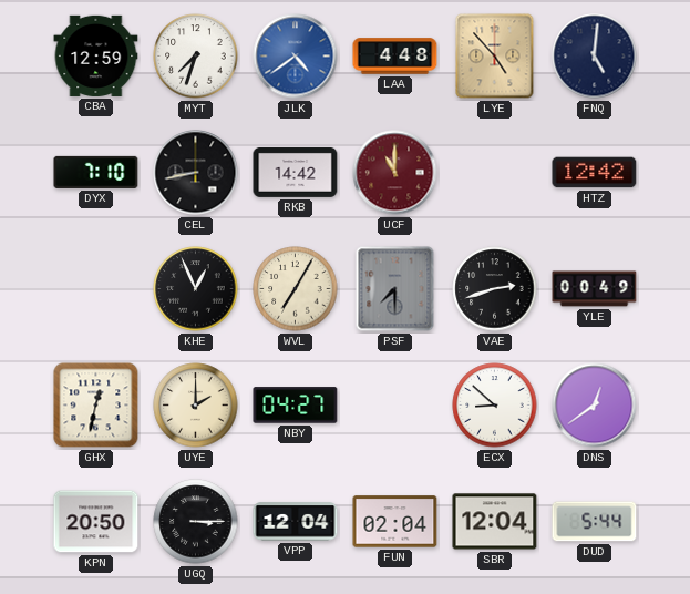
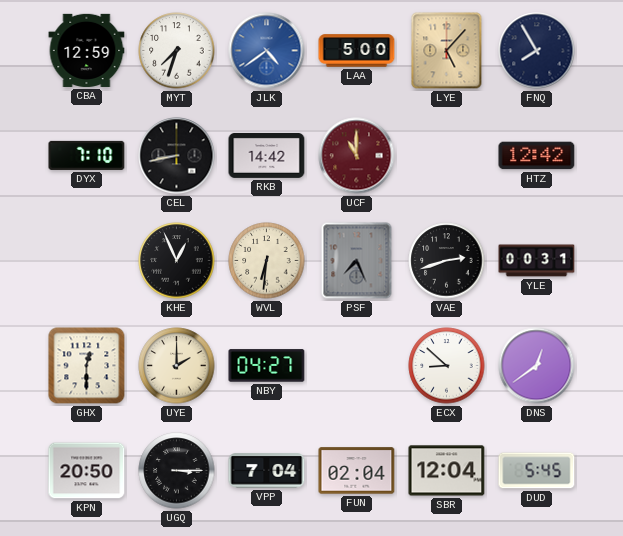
LAA: 4:48 -> 5:00 (357, 51)
LYE: 4:53 -> 5:07 (447, 51)
FNQ: 5:01 -> 7:55 (537, 51)
WVL: 7:05 -> 6:31 (267, 261)
PSF: 7:30 -> 7:26 (357, 261)
YLE: 00:49 -> 00:31 (537, 261)
GHX: 12:32 -> 12:30 (87, 366)
VPP: 12:04 -> 7:04 (267, 471)
DUD: 5:44 -> 5:45 (537, 471)
